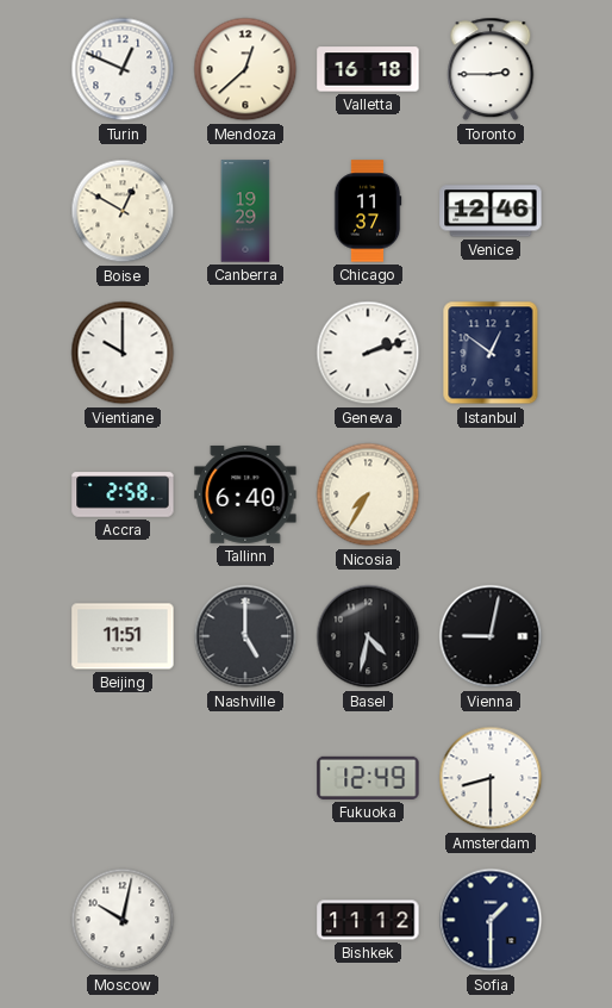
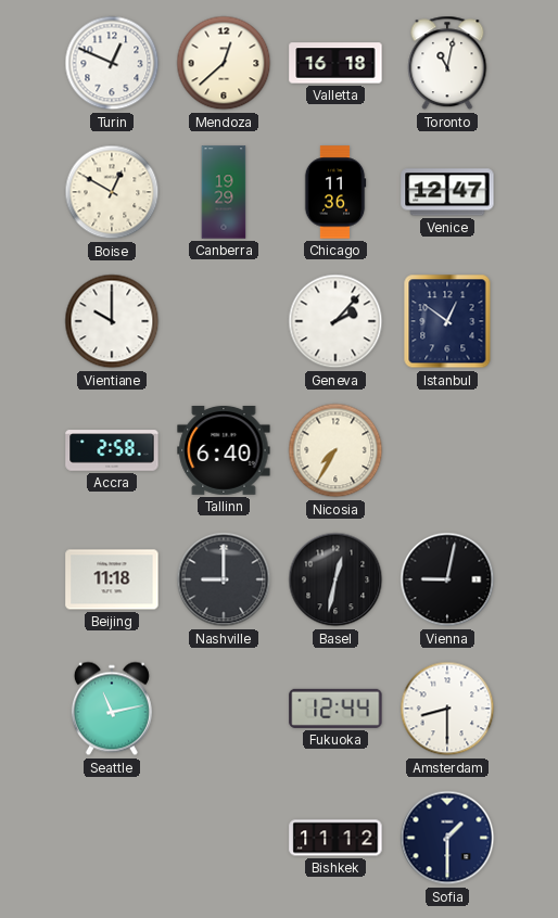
Toronto: 2:45 -> 11:02 (447, 63)
Chicago: 11:37 -> 11:36 (335, 192)
Venice: 12:46 -> 12:47 (447, 192)
Geneva: 2:12 -> 2:07 (335, 321)
Beijing: 11:51 -> 11:18 (112, 579)
Nashville: 5:00 -> 9:00 (224, 579)
Basel: 4:32 -> 12:32 (335, 579)
Seattle: none -> 11:13 (112, 709)
Fukuoka: 12:49 -> 12:44 (335, 709)
Moscow: 10:02 -> none (123, 920)
